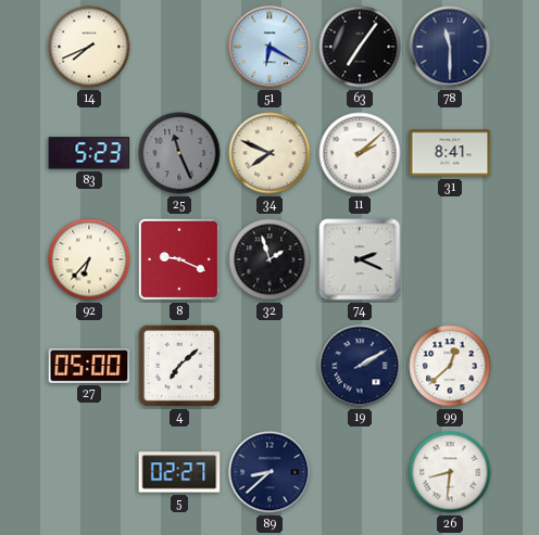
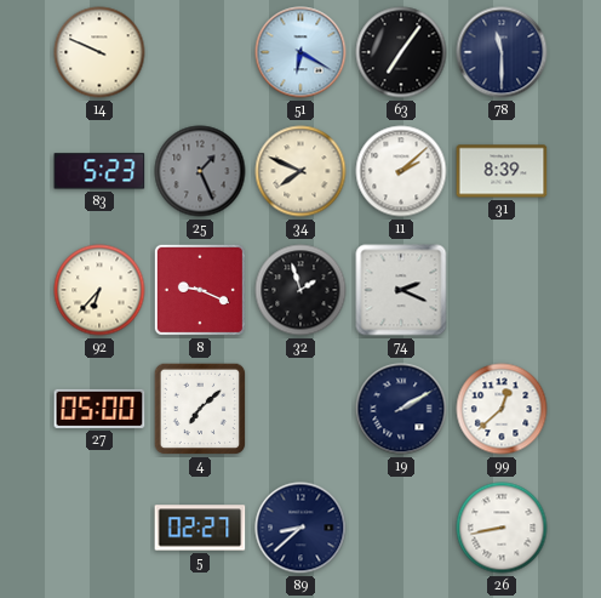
14: 7:41 -> 9:49 (99, 52)
25: 11:26 -> 1:26 (200, 171)
31: 8:41 -> 8:39 (502, 171)
26: 8:31 -> 8:43 (502, 528)
